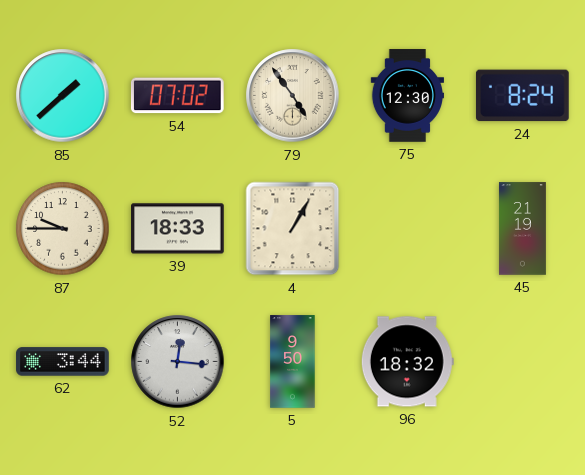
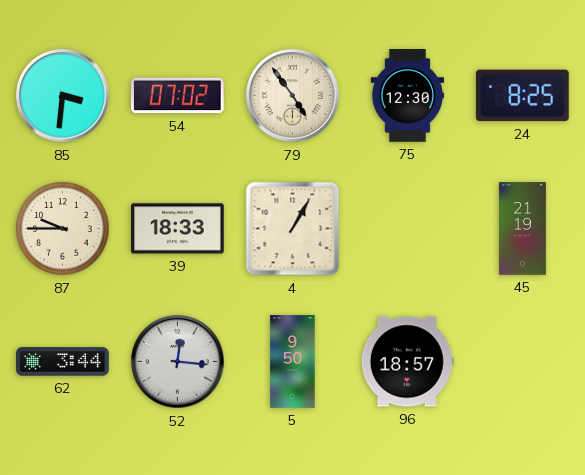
85: 1:38 -> 3:31 (63, 96)
24: 8:24 -> 8:25 (522, 96)
96: 18:32 -> 18:57 (407, 362)
